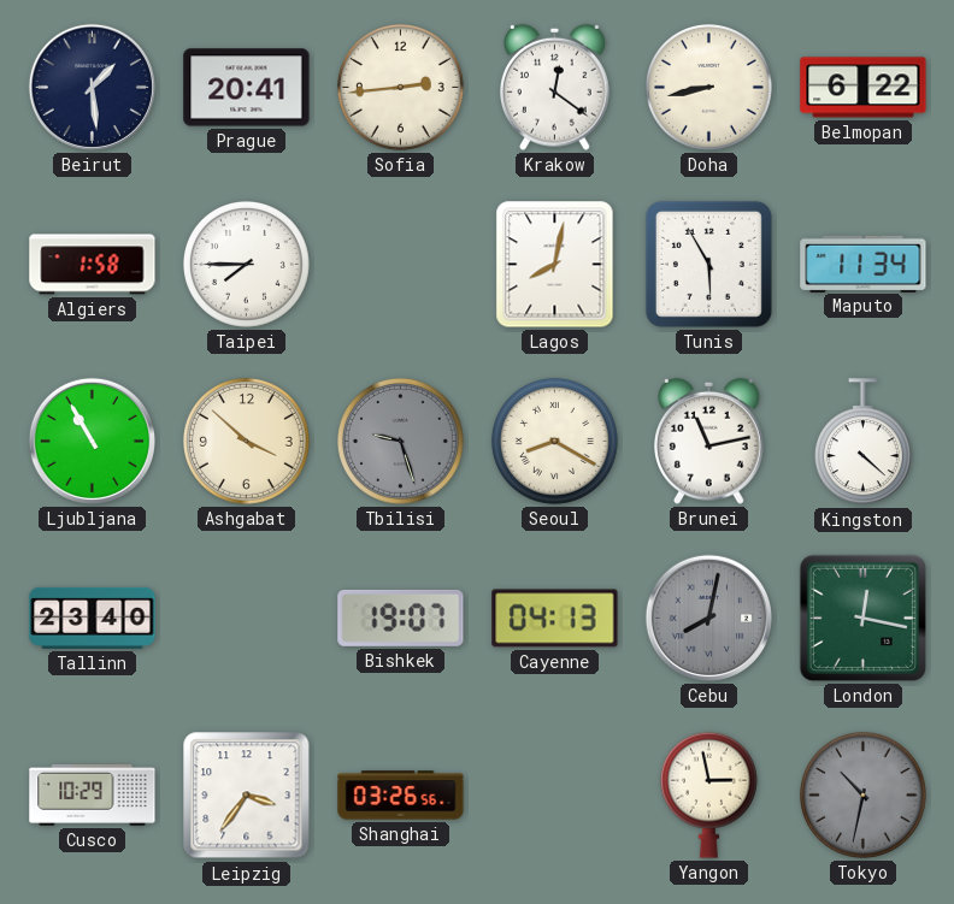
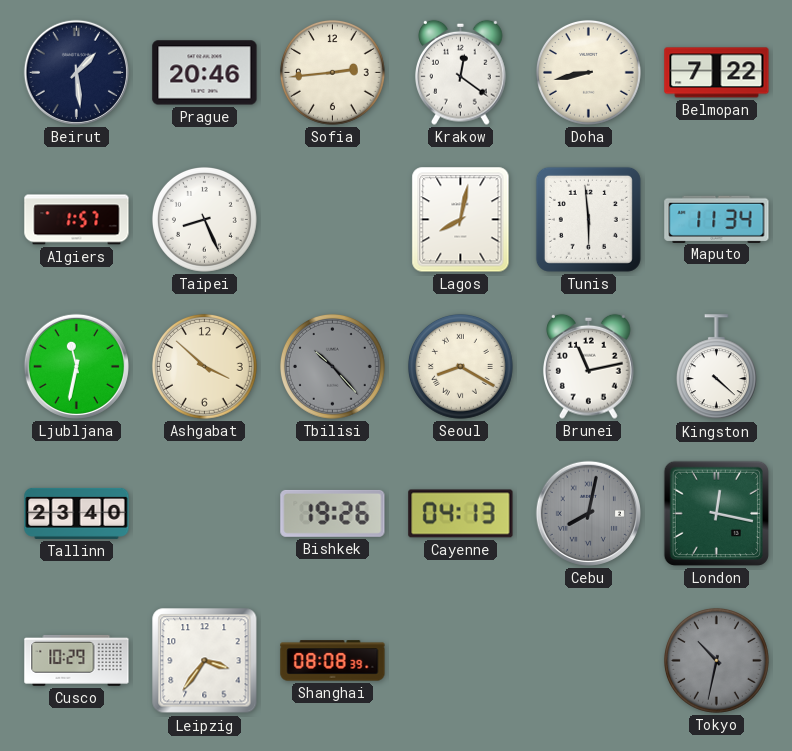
Prague: 20:41 -> 20:46 (205, 73)
Belmopan: 6:22 -> 7:22 (717, 73)
Algiers: 1:58 -> 1:57 (77, 220)
Taipei: 7:45 -> 8:26 (204, 219)
Tunis: 5:55 -> 5:59 (588, 219)
Ljubljana: 10:55 -> 11:32 (76, 366)
Tbilisi: 9:27 -> 10:23 (332, 366)
Bishkek: 19:07 -> 19:26 (333, 513)
Shanghai: 03:26 -> 08:08 (333, 661)
Yangon: 2:58 -> none (708, 794)
